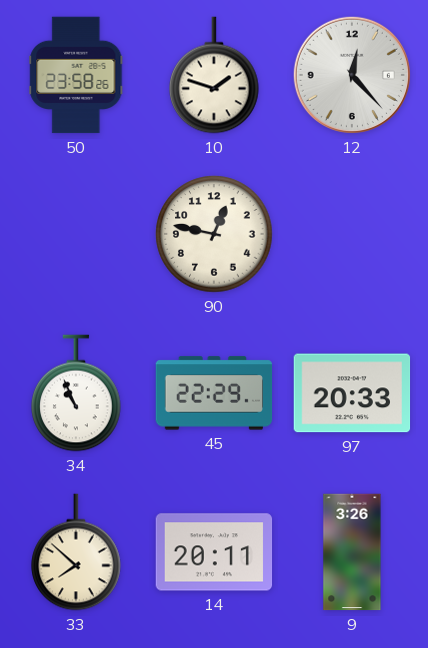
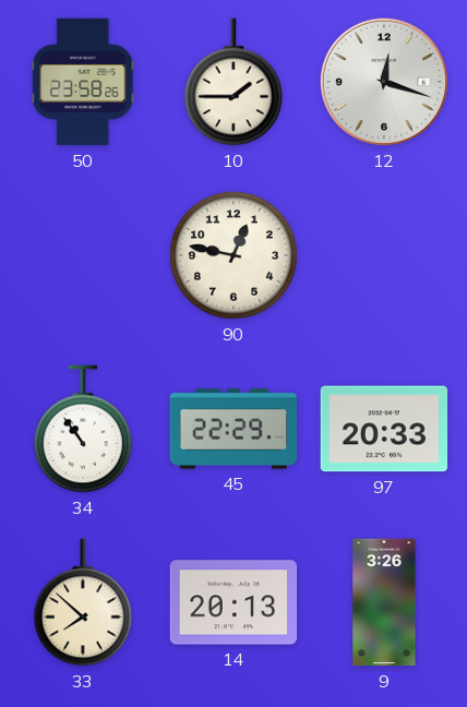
10: 1:48 -> 1:45 (234, 82)
12: 12:23 -> 12:18 (384, 82)
34: 10:56 -> 10:54 (83, 429)
14: 20:11 -> 20:13 (234, 602)
